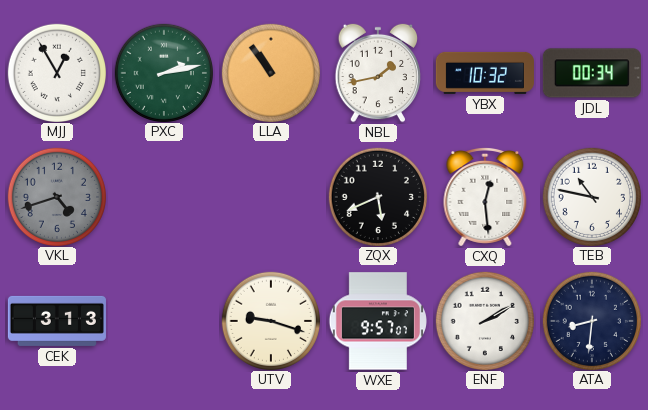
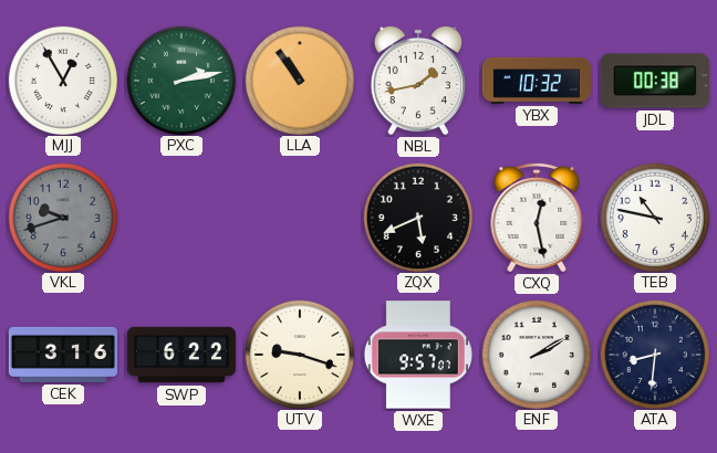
JDL: 00:34 -> 00:38 (655, 81)
VKL: 4:42 -> 9:42 (62, 217)
CXQ: 12:29 -> 12:28 (537, 218)
CEK: 3:13 -> 3:16 (63, 355)
SWP: none -> 6:22 (181, 355)
